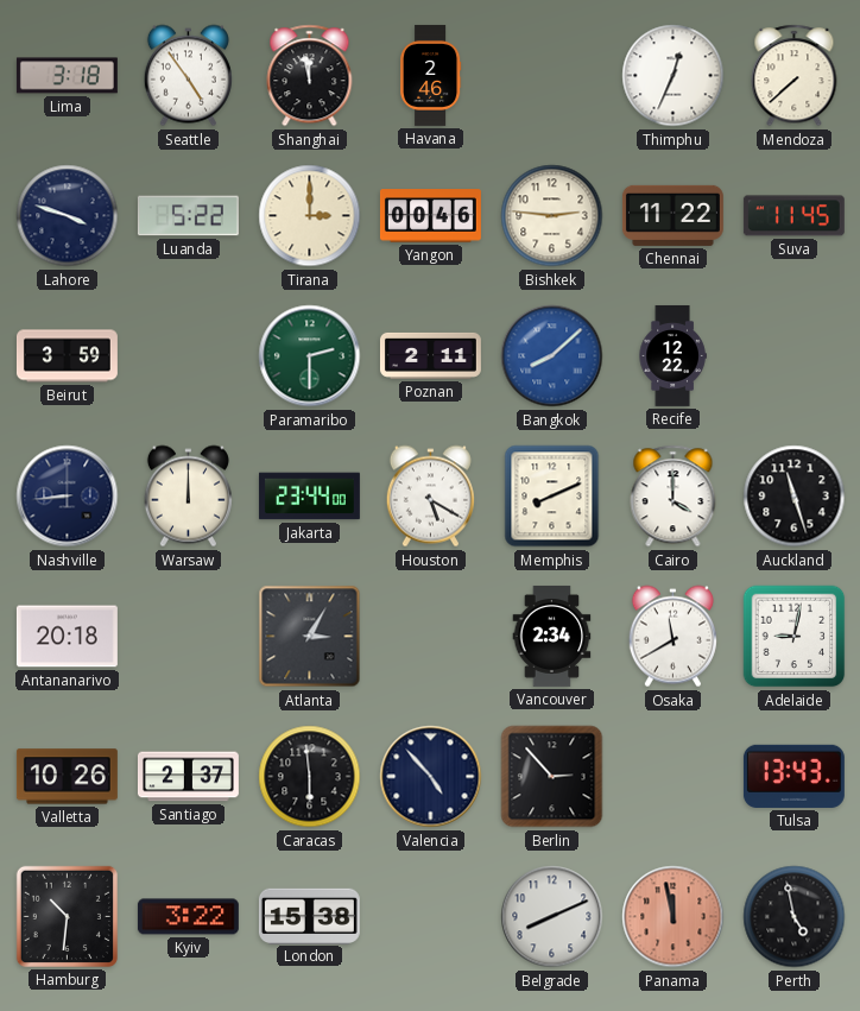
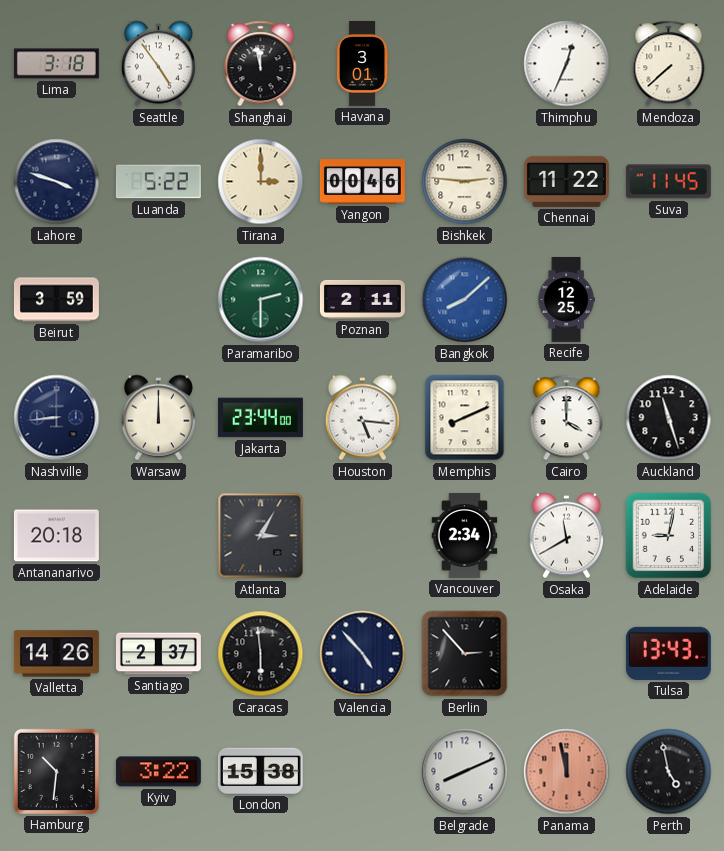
Havana: 2:46 -> 3:01 (362, 63)
Recife: 12:22 -> 12:25 (566, 299)
Houston: 5:20 -> 5:16 (362, 418)
Valletta: 10:26 -> 14:26 (56, 654)
